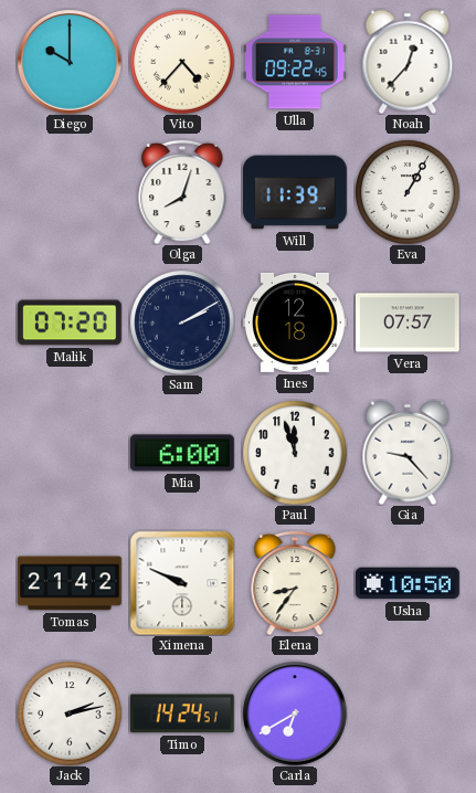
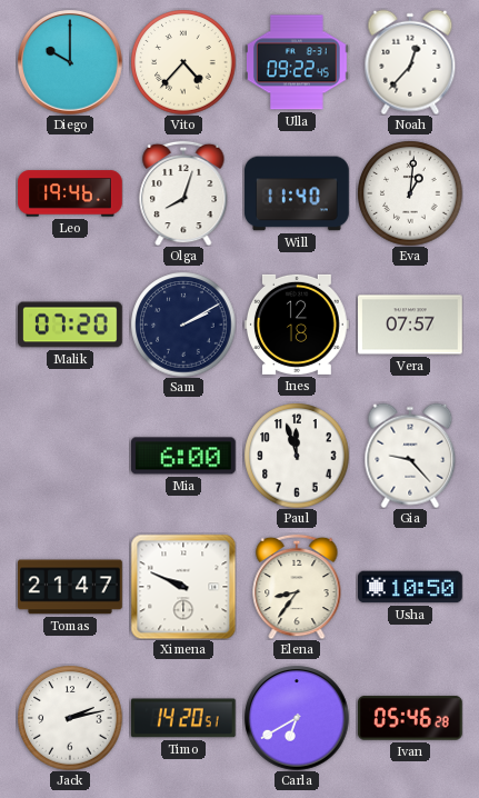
Leo: none -> 19:46 (70, 193)
Will: 11:39 -> 11:40 (297, 193)
Eva: 1:05 -> 1:01 (410, 193)
Tomas: 21:42 -> 21:47 (71, 587)
Timo: 14:24 -> 14:20 (183, 718)
Ivan: none -> 05:46 (410, 718)
